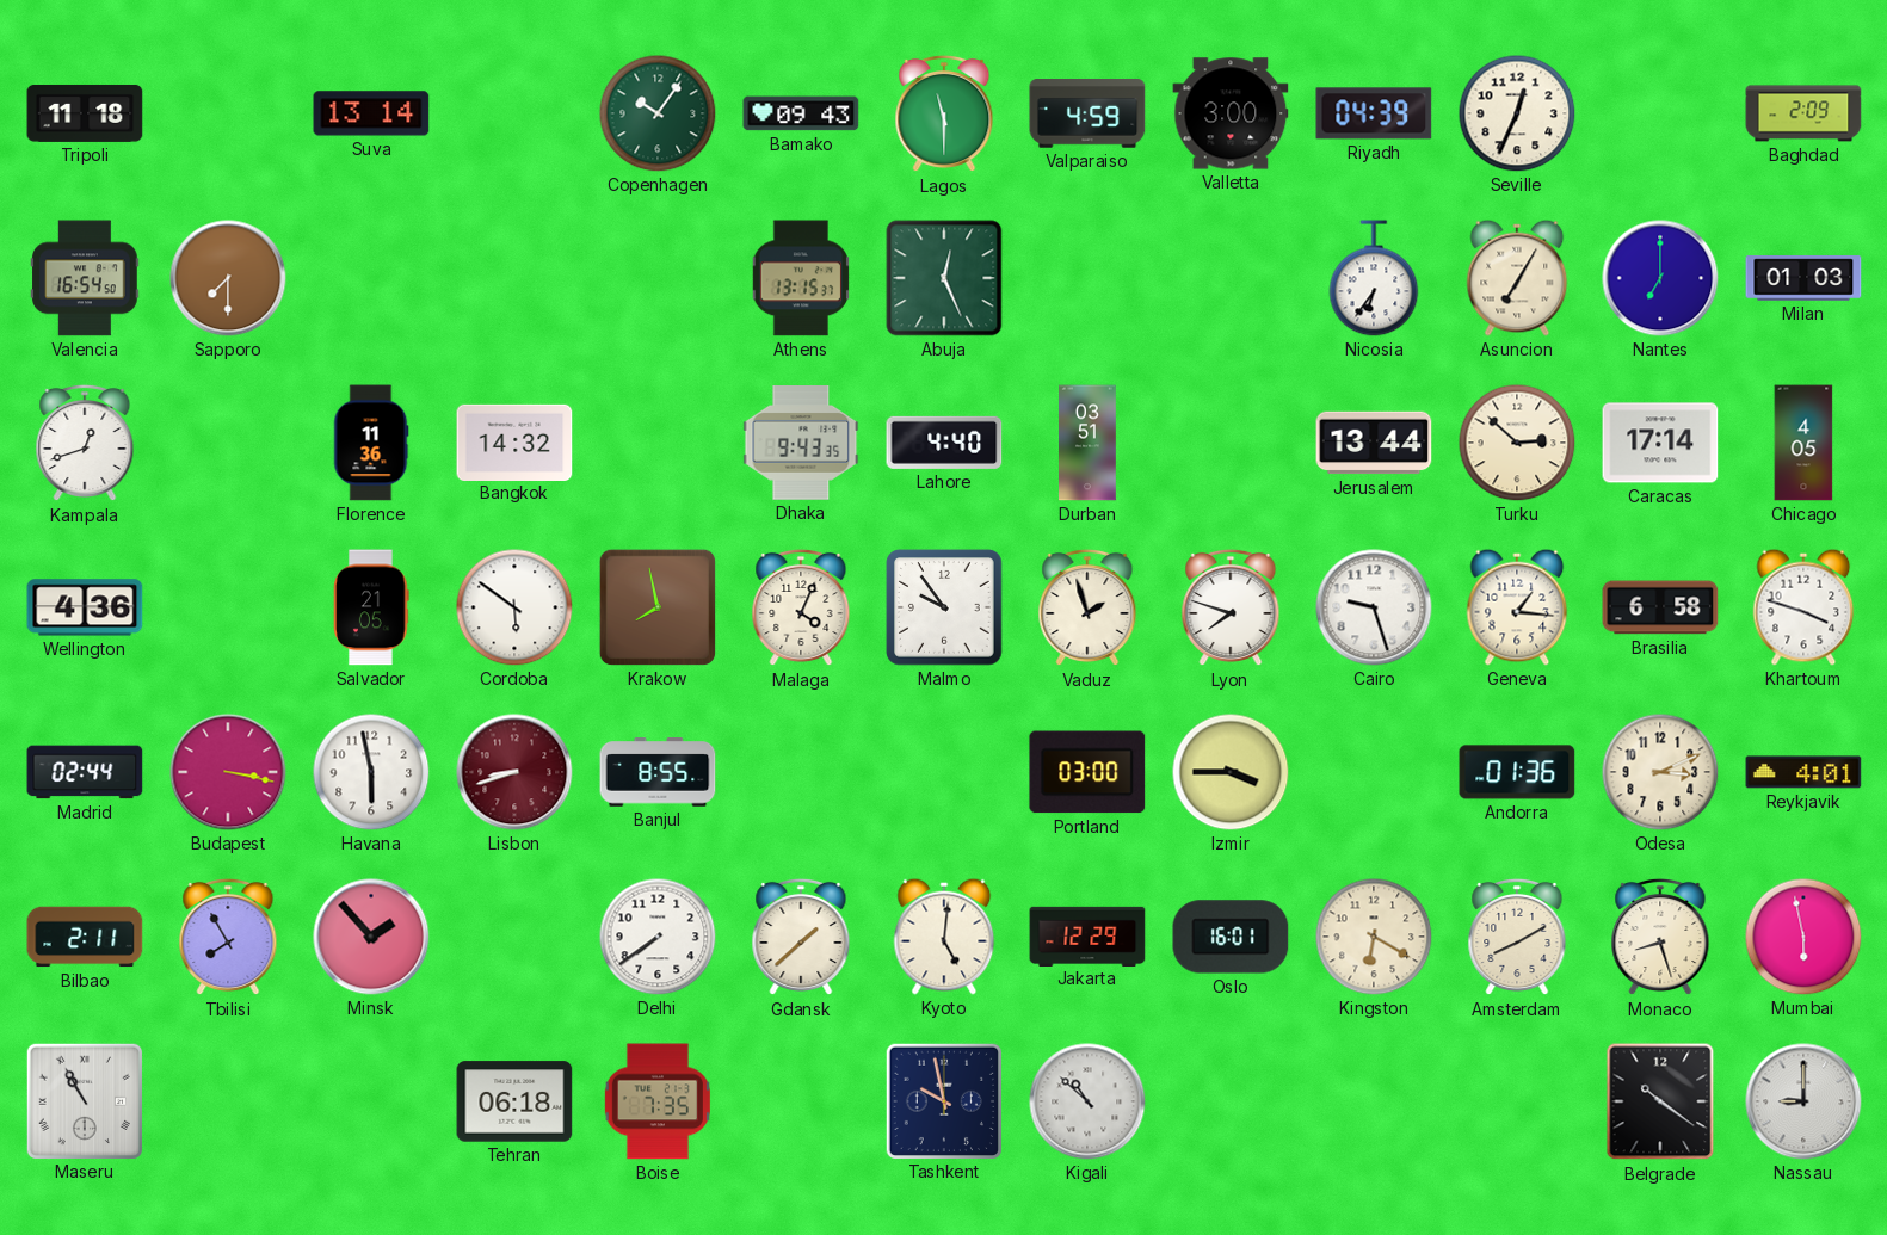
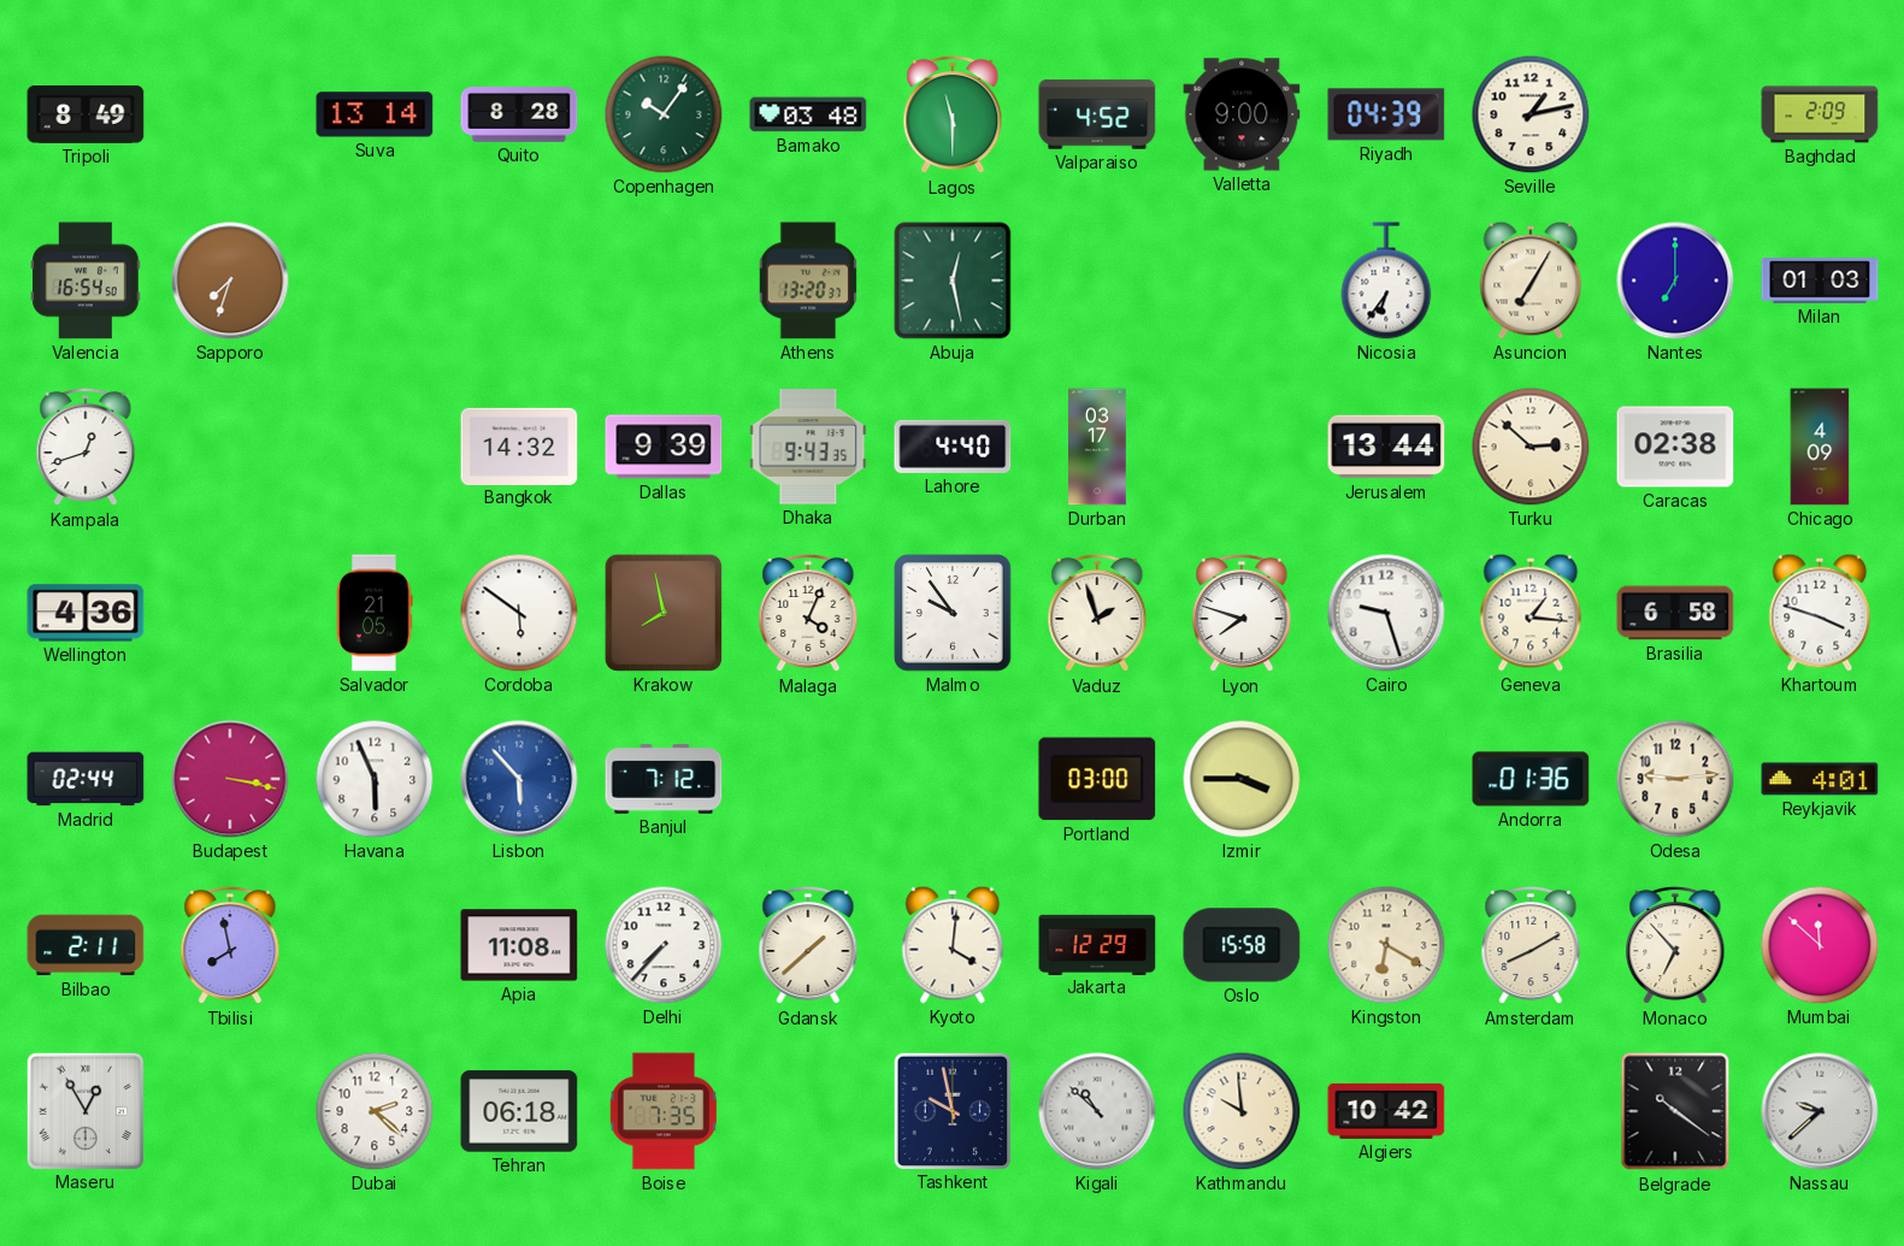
Tripoli: 11:18 -> 8:49 (86, 114)
Quito: none -> 8:28 (519, 114)
Bamako: 09:43 -> 03:48 (808, 114)
Valparaiso: 4:59 -> 4:52 (1097, 114)
Valletta: 3:00 -> 9:00 (1242, 114)
Seville: 12:34 -> 1:13 (1531, 114)
Sapporo: 7:30 -> 7:33 (230, 281)
Athens: 13:15 -> 13:20 (808, 281)
Abuja: 12:26 -> 12:28 (953, 281)
Florence: 11:36 -> none (371, 443)
Dallas: none -> 9:39 (664, 447)
Durban: 03:51 -> 03:17 (1097, 447)
Caracas: 17:14 -> 02:38 (1675, 447)
Chicago: 4:05 -> 4:09 (1820, 447)
Havana: 5:58 -> 5:56 (375, 779)
Lisbon: 8:42 -> 5:53 (519, 779)
Lisbon dial: burgundy -> blue (519, 779)
Banjul: 8:55 -> 7:12 (664, 779)
Odesa: 3:11 -> 9:14 (1675, 779)
Tbilisi: 7:55 -> 7:58 (230, 945)
Minsk: 1:53 -> none (371, 937)
Apia: none -> 11:08 (519, 945)
Delhi: 7:39 -> 7:37 (664, 945)
Kyoto: 5:01 -> 4:01 (953, 945)
Oslo: 16:01 -> 15:58 (1242, 945)
Monaco: 8:27 -> 6:53 (1675, 945)
Mumbai: 5:58 -> 11:52 (1820, 945)
Maseru: 10:55 -> 12:55 (84, 1110)
Dubai: none -> 2:22 (375, 1111)
Kathmandu: none -> 9:59 (1242, 1111)
Algiers: none -> 10:42 (1386, 1111)
Nassau: 9:00 -> 9:38 (1820, 1111)
